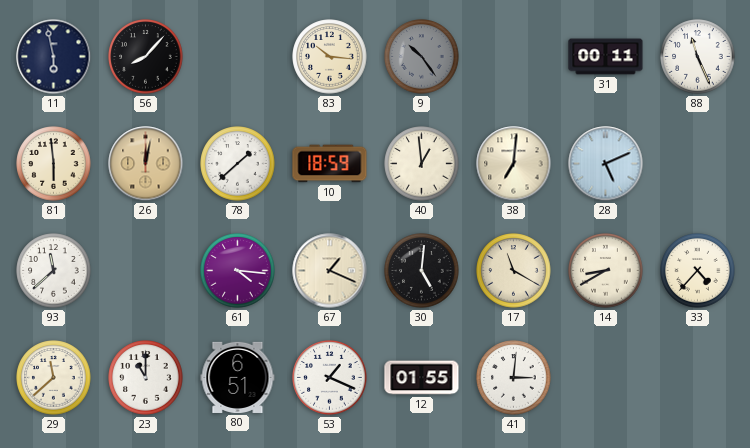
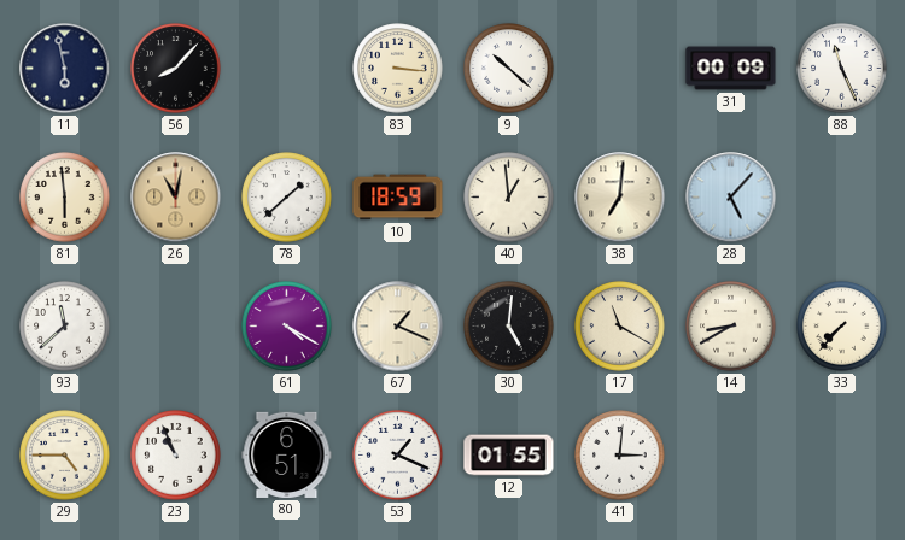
83: 10:16 -> 3:16 (398, 69)
9: 10:24 -> 10:22 (509, 69)
9 dial: grey -> white (509, 69)
31: 00:11 -> 00:09 (731, 69)
26: 12:02 -> 11:02 (176, 198)
28: 5:11 -> 5:07 (731, 198)
61: 4:16 -> 4:20 (287, 327)
33: 4:37 -> 7:37 (842, 327)
29: 11:38 -> 4:45 (65, 456)
23: 11:00 -> 10:56 (176, 456)
